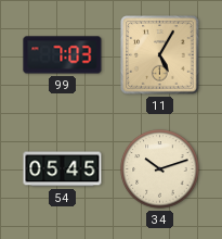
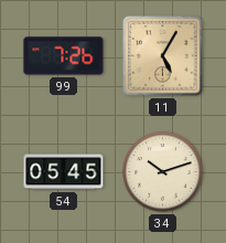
99: 7:03 -> 7:26 (64, 56)
